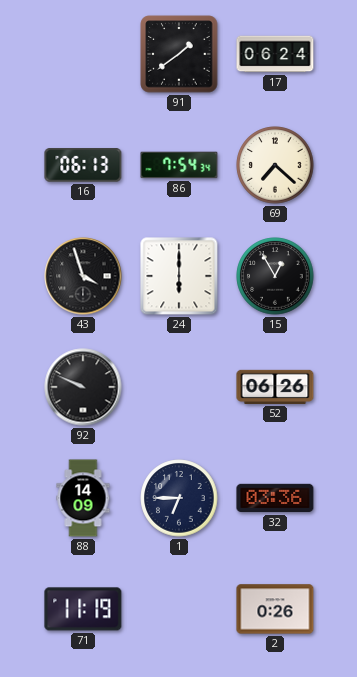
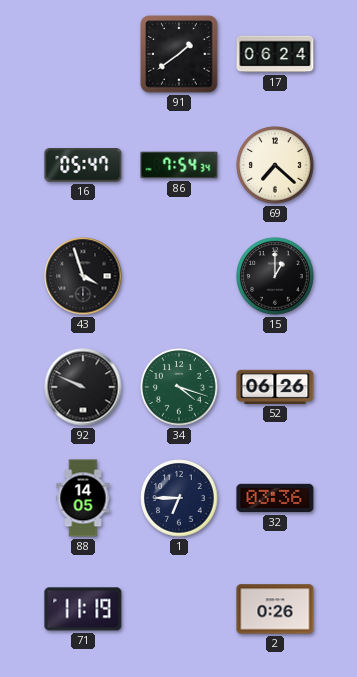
16: 06:13 -> 05:47 (83, 165)
24: 6:00 -> none (179, 276)
15: 12:55 -> 1:00 (275, 276)
34: none -> 4:18 (179, 387)
88: 14:09 -> 14:05 (83, 498)
